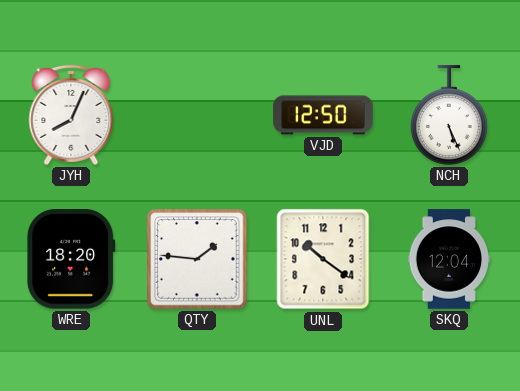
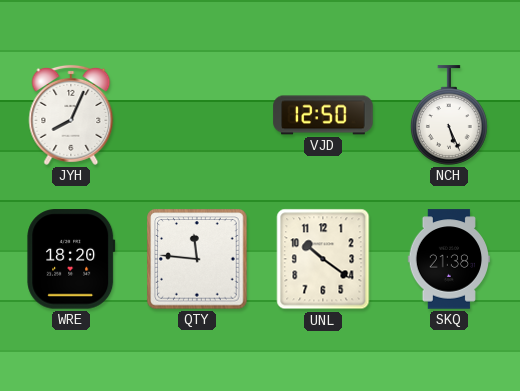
QTY: 1:46 -> 11:46 (197, 259)
SKQ: 12:04 -> 21:38 (449, 259)
